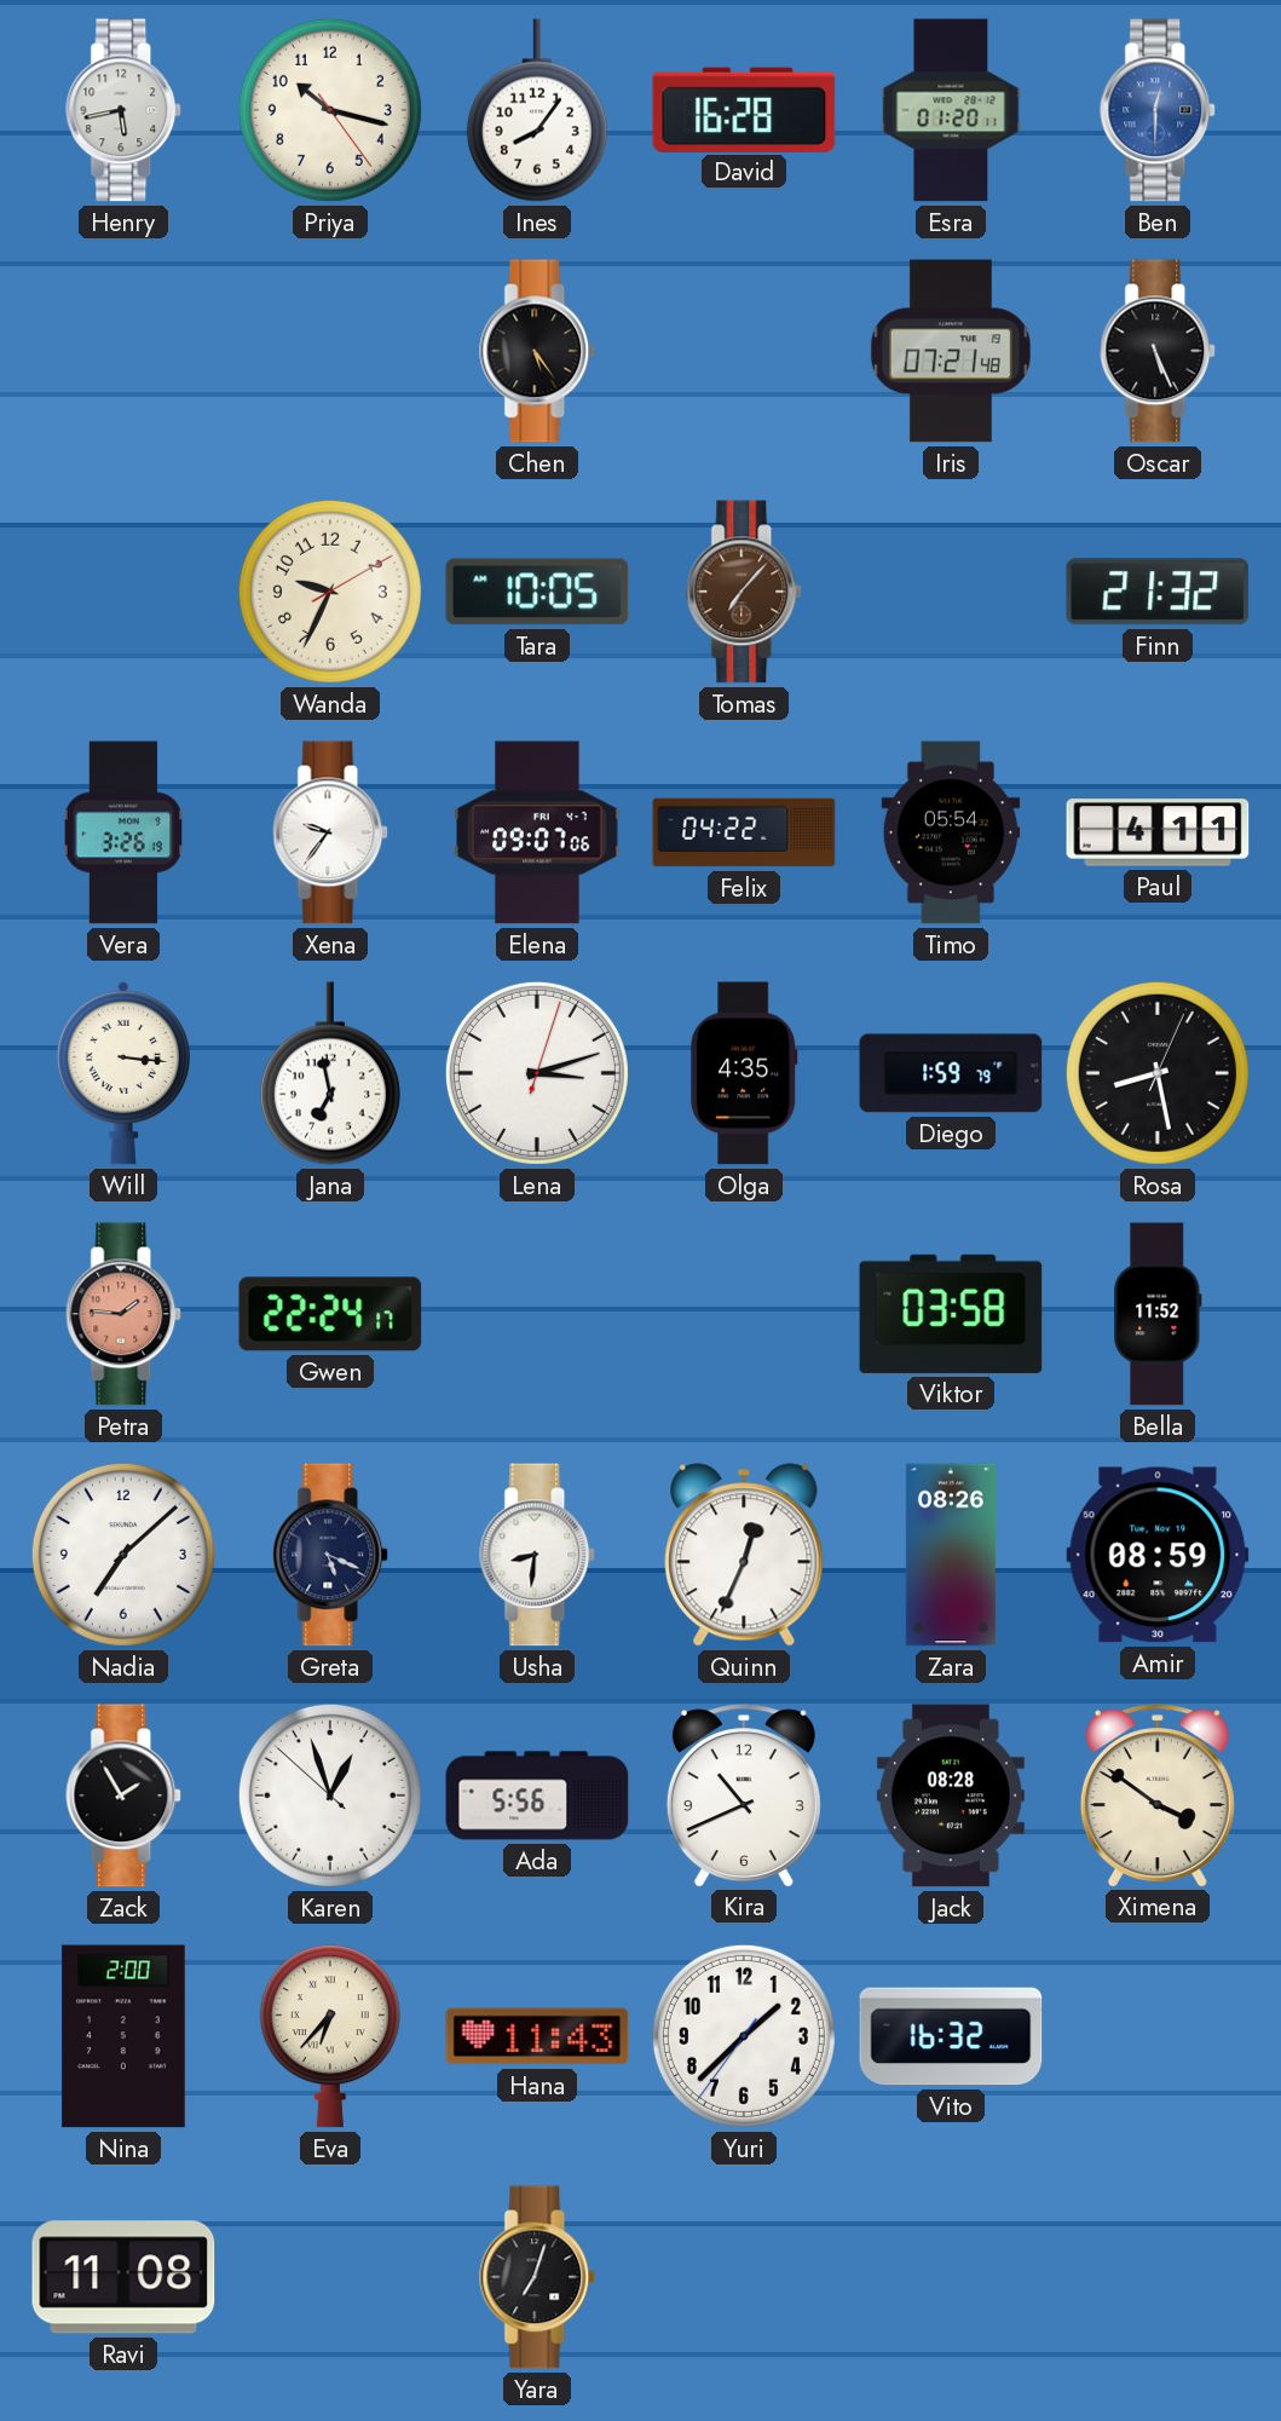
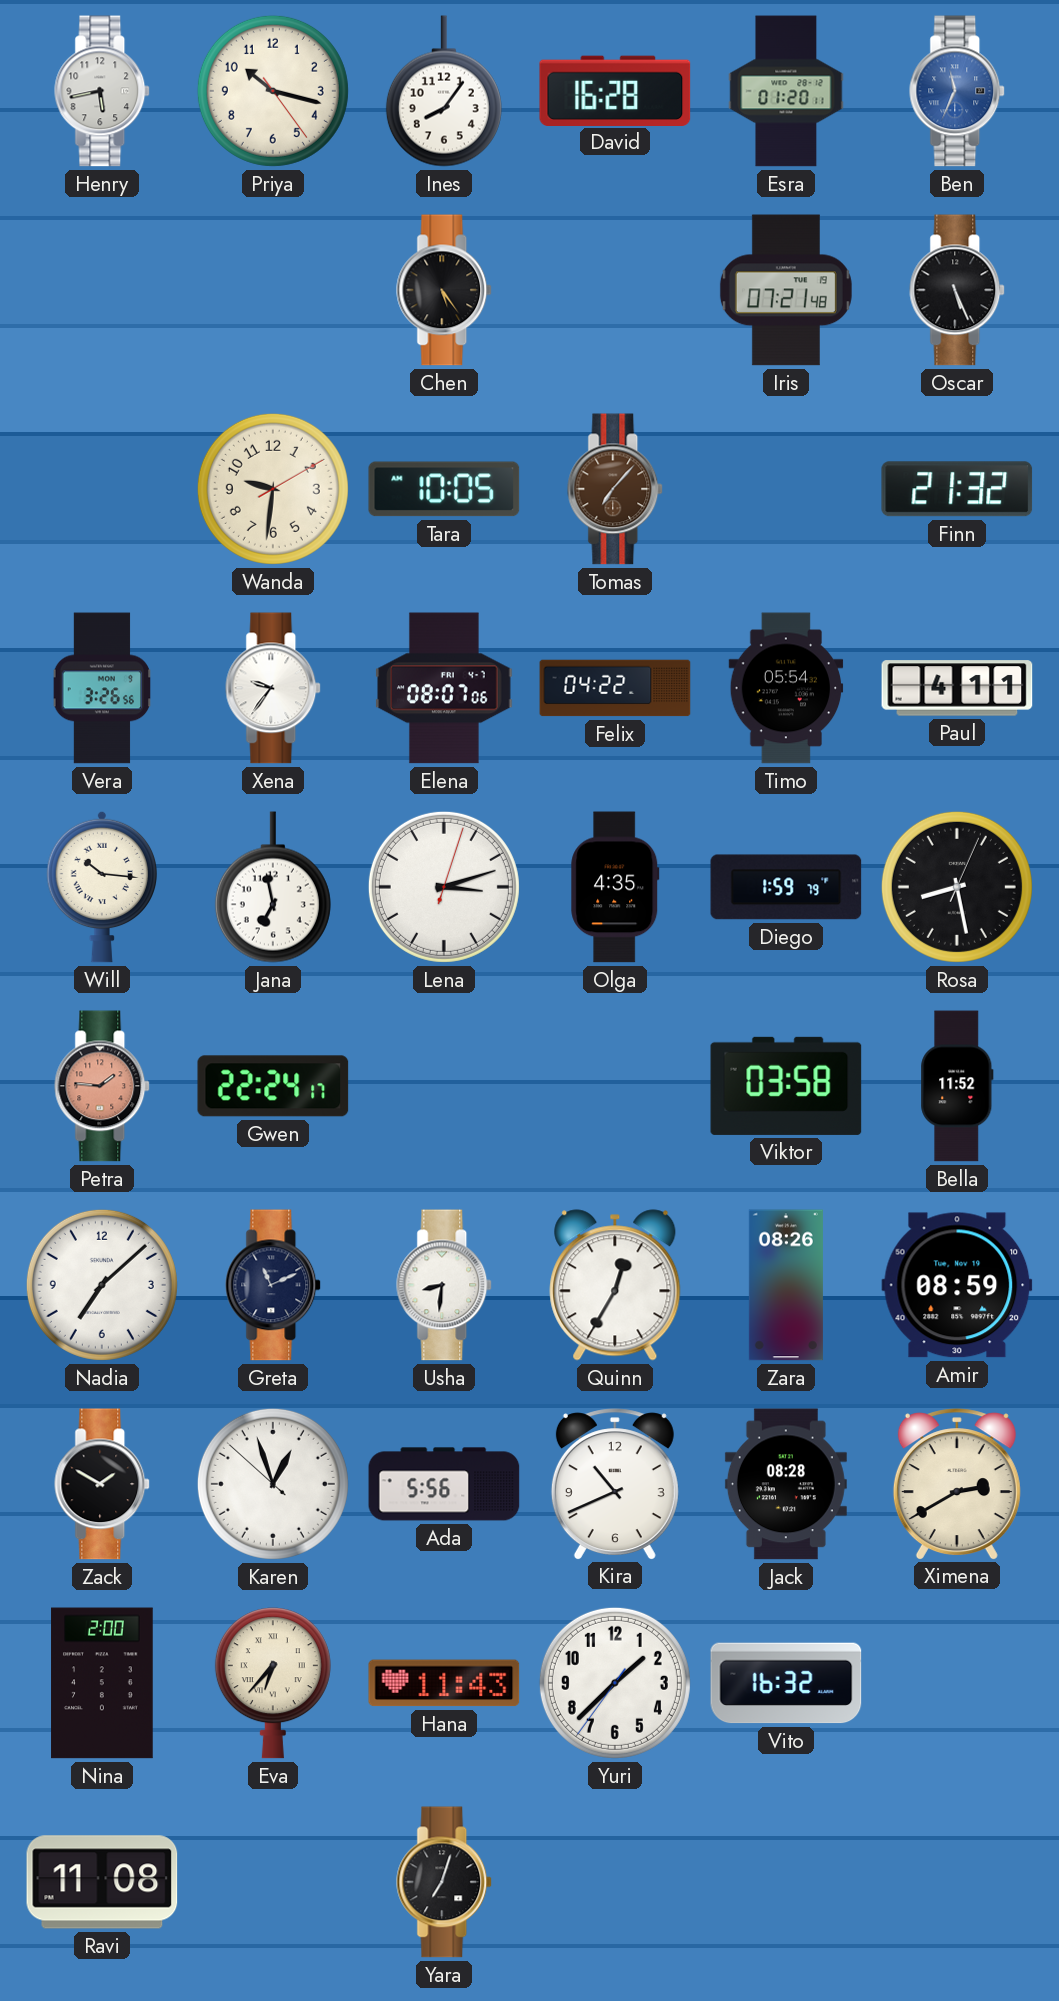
Ben: 12:30 -> 11:34 (958, 91)
Wanda: 9:34 -> 9:31 (273, 489)
Vera: 3:26:19 -> 3:26:56 (102, 688)
Elena: 09:07 -> 08:07 (444, 688)
Will: 3:16 -> 10:16 (101, 887)
Greta: 5:19 -> 11:11 (274, 1285)
Quinn: 12:34 -> 12:35 (615, 1285)
Zack: 1:55 -> 1:50 (103, 1484)
Ximena: 3:51 -> 2:40 (957, 1484)
